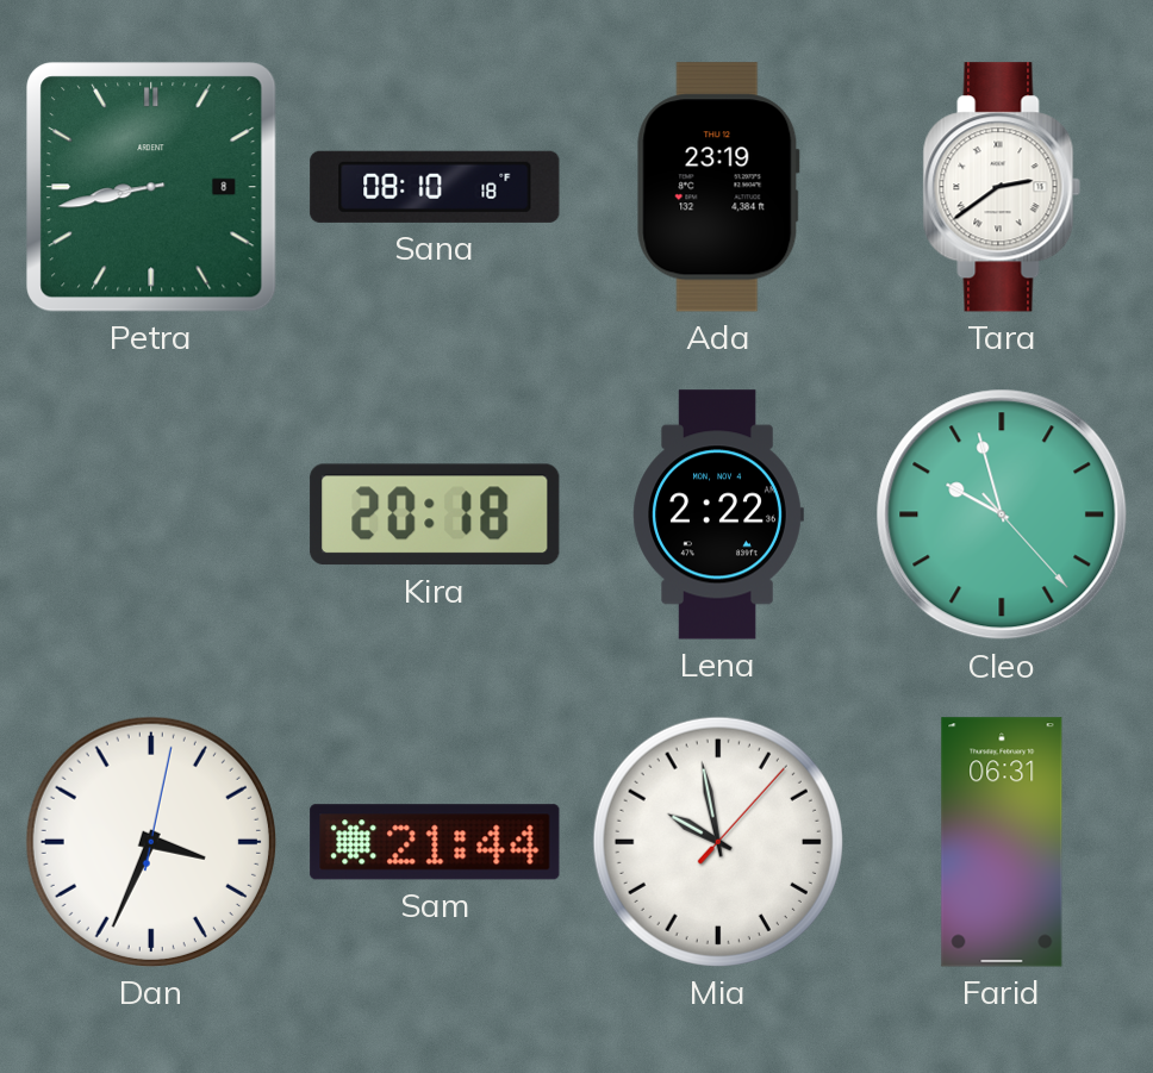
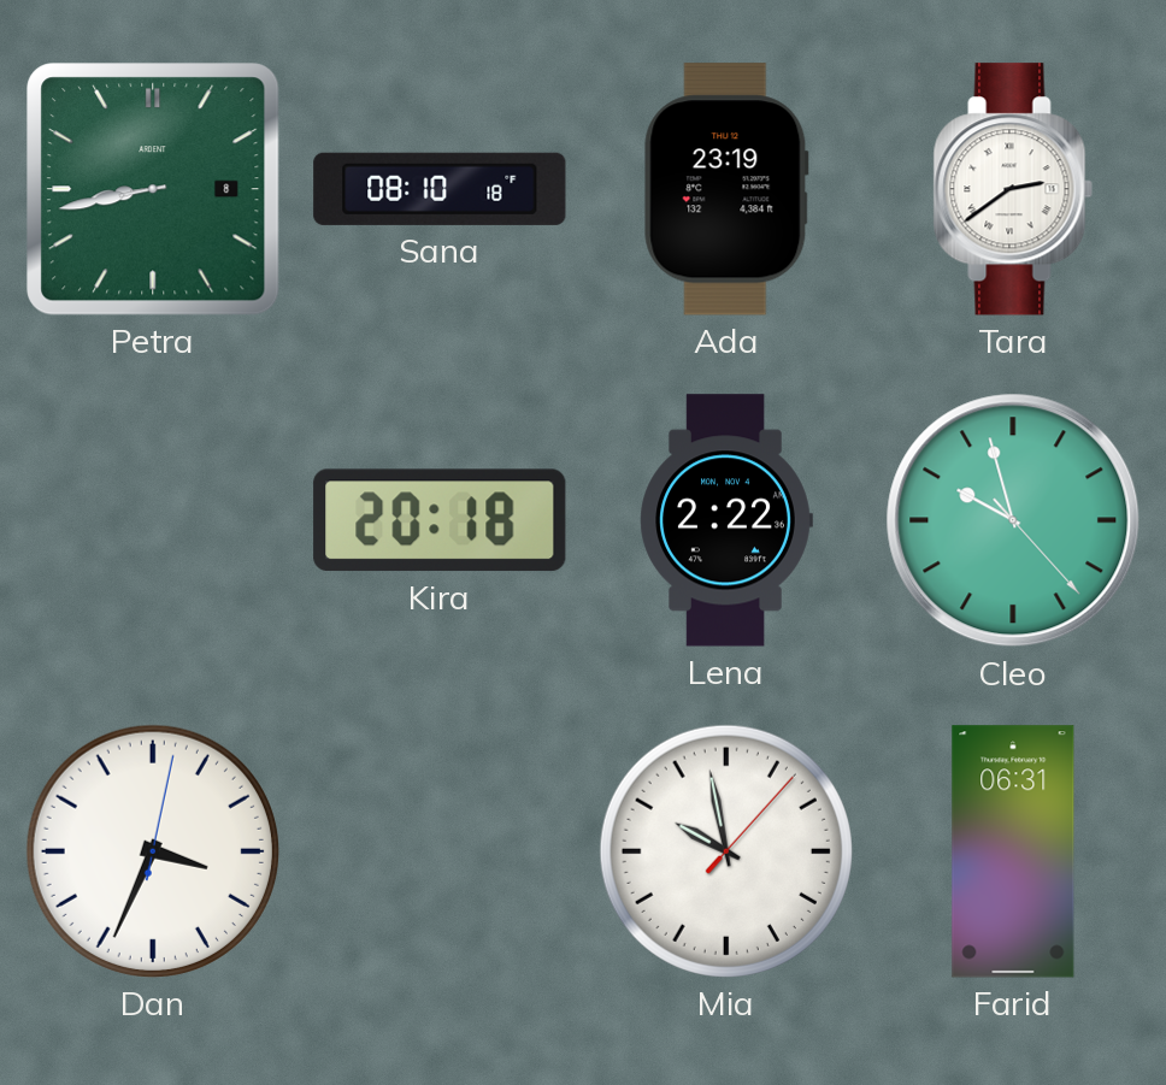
Sam: 21:44 -> none (435, 842)
